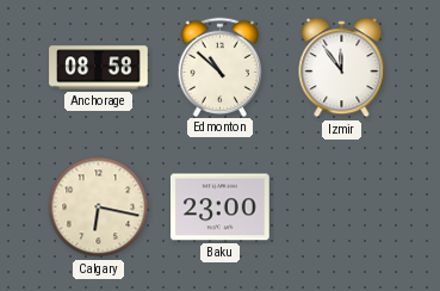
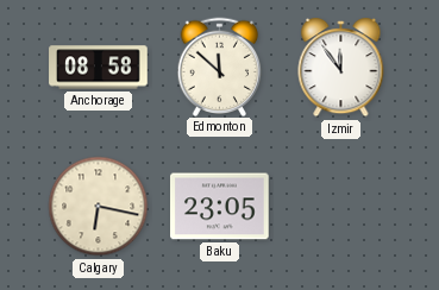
Edmonton: 10:52 -> 11:52 (220, 67)
Baku: 23:00 -> 23:05 (220, 207)
